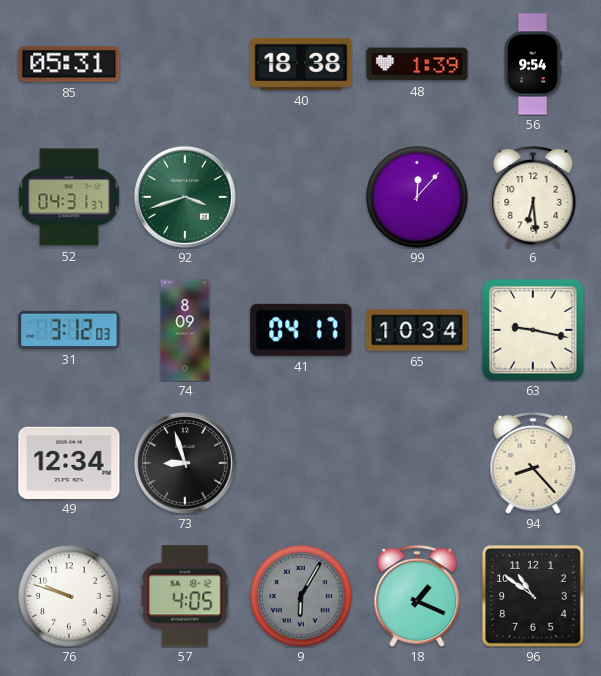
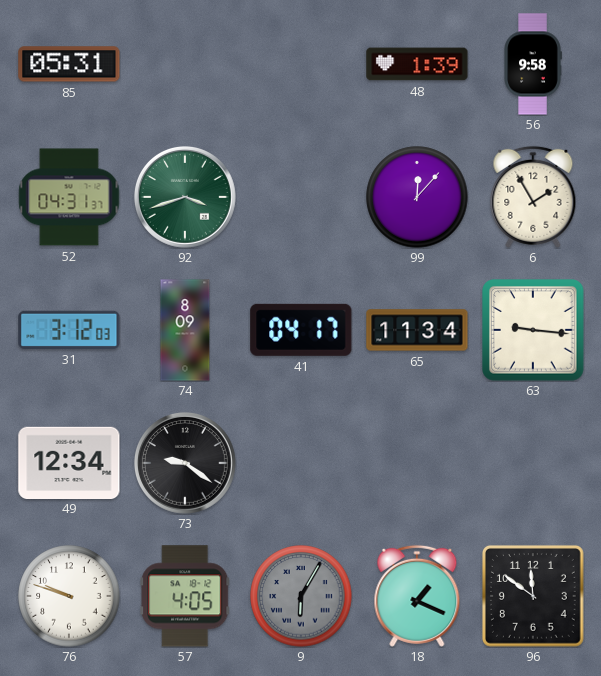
40: 18:38 -> none (301, 64)
56: 9:54 -> 9:58 (533, 64)
6: 6:29 -> 1:55 (533, 197)
65: 10:34 -> 11:34 (417, 330)
63: 9:17 -> 9:16 (533, 330)
73: 8:57 -> 9:21 (185, 463)
94: 8:23 -> none (533, 463)
96: 10:51 -> 11:51 (533, 596)
